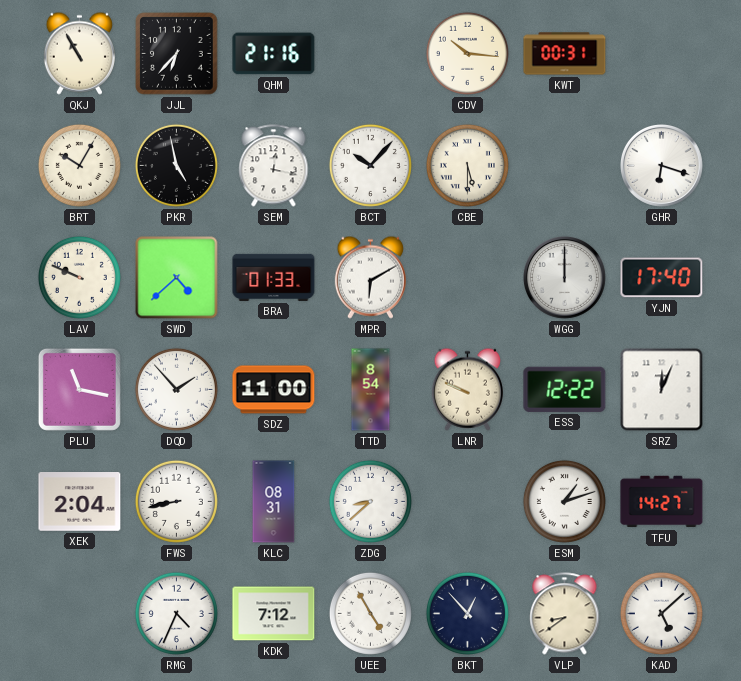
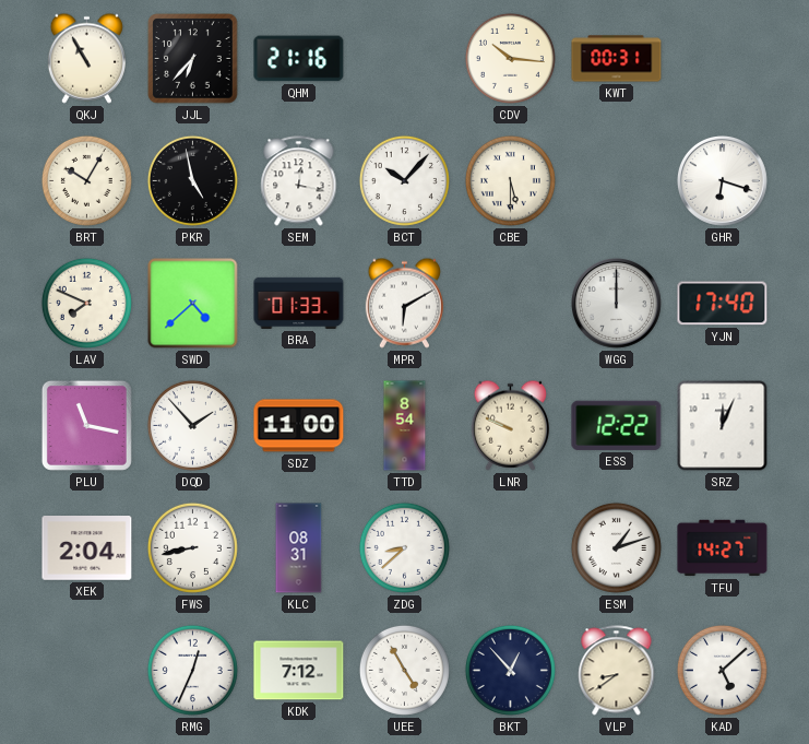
LAV: 9:49 -> 7:49 (86, 303)
RMG: 4:34 -> 12:34 (192, 670)
